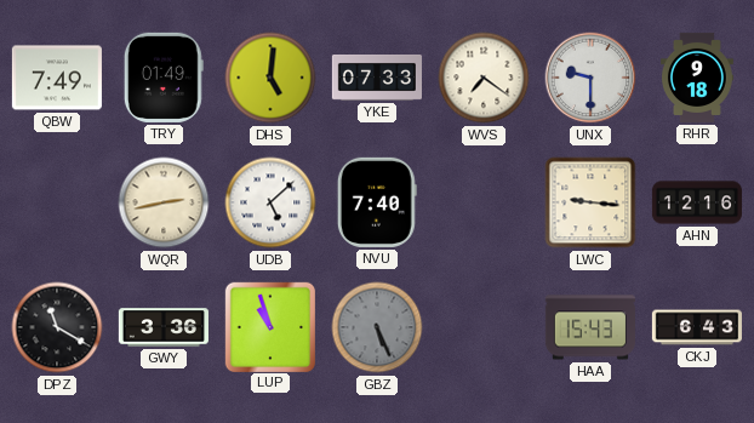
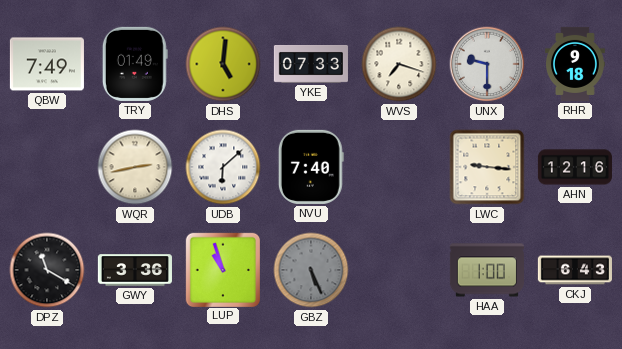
WVS: 7:21 -> 7:18 (399, 64)
UDB: 5:08 -> 6:08 (223, 167)
HAA: 15:43 -> 1:00 (487, 270)
